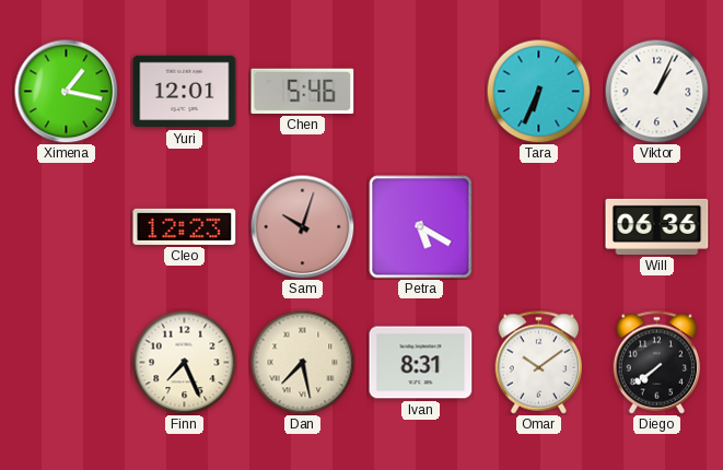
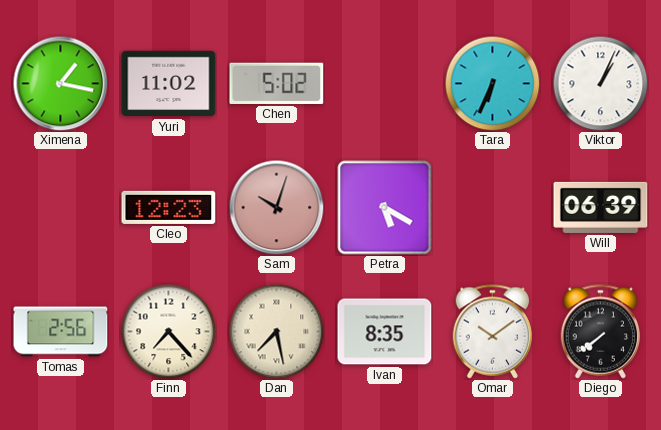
Yuri: 12:01 -> 11:02 (169, 84)
Chen: 5:46 -> 5:02 (277, 83)
Will: 06:36 -> 06:39 (601, 207)
Tomas: none -> 2:56 (61, 332)
Finn: 7:26 -> 7:23 (168, 331)
Ivan: 8:31 -> 8:35 (385, 332)
